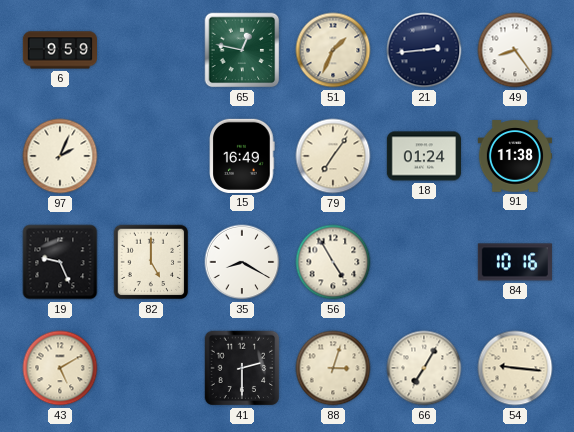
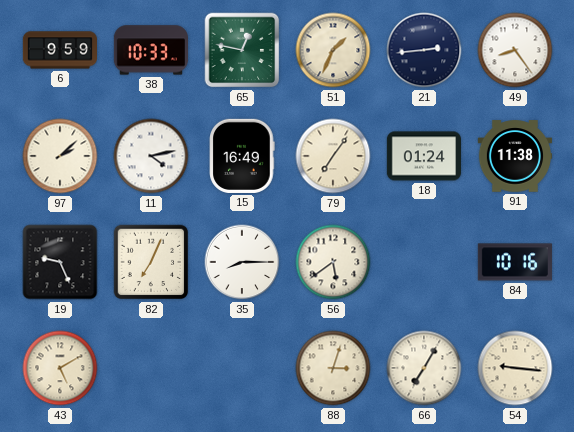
38: none -> 10:33 (150, 50)
97: 2:04 -> 2:08 (60, 156)
11: none -> 4:13 (151, 156)
82: 5:00 -> 7:04 (151, 262)
35: 8:20 -> 8:15 (242, 262)
56: 4:55 -> 5:39 (333, 262)
41: 2:30 -> none (242, 368)
